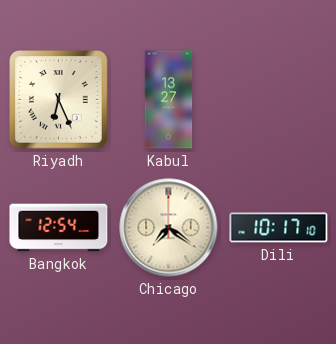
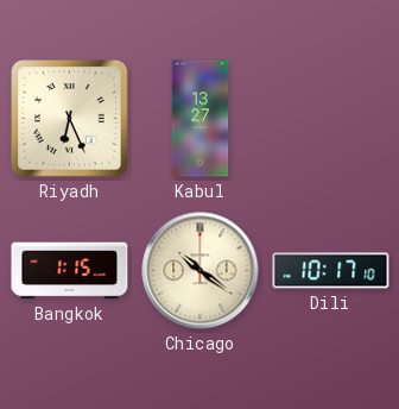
Bangkok: 12:54 -> 1:15 (70, 271)
Chicago: 7:21 -> 10:21 (201, 271)
